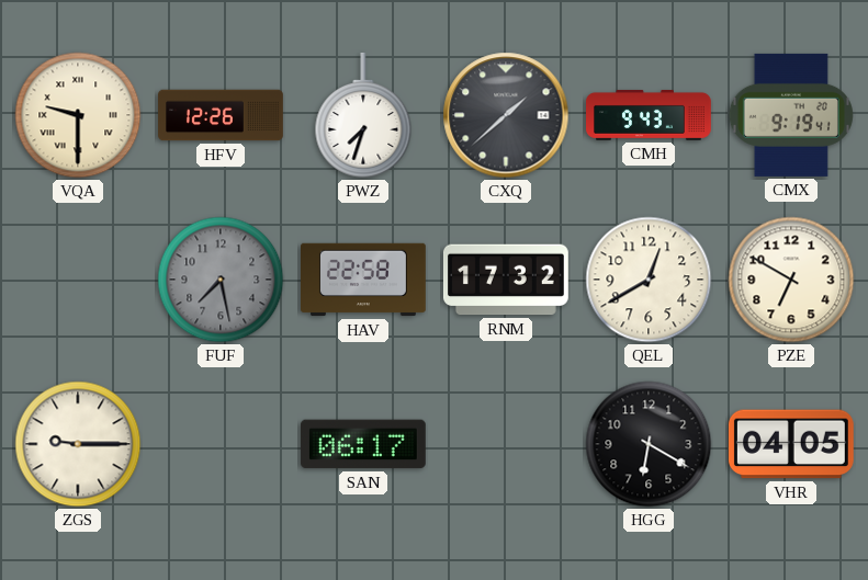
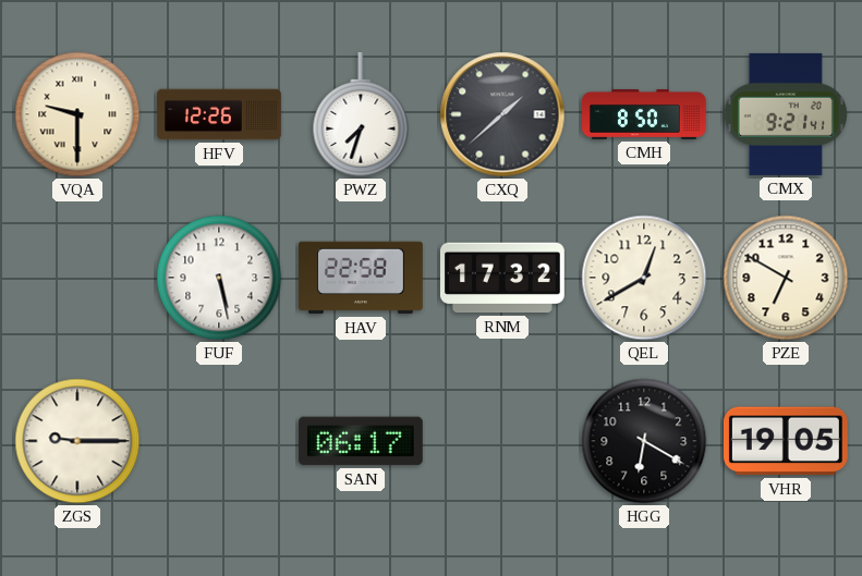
CMH: 9:43 -> 8:50 (645, 114)
CMX: 9:19 -> 9:21 (786, 114)
FUF: 7:28 -> 5:28 (219, 278)
FUF dial: grey -> white (219, 278)
VHR: 04:05 -> 19:05 (786, 441)
